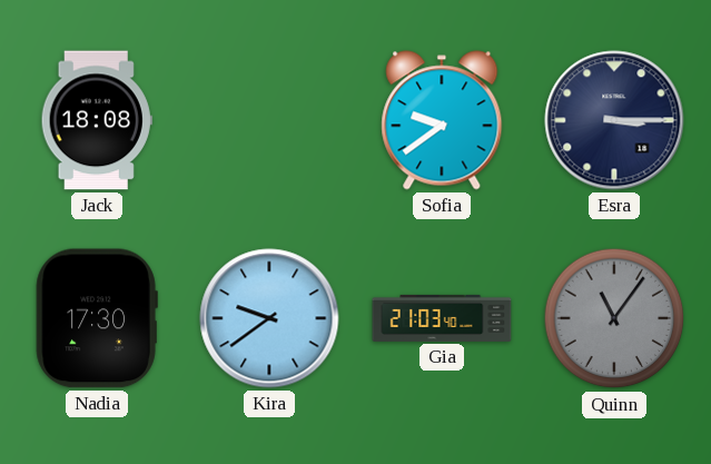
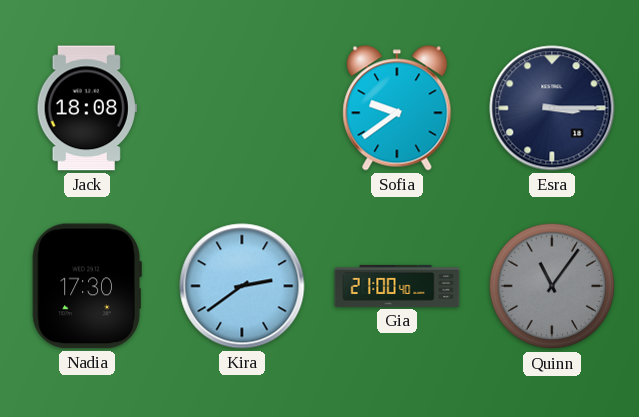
Kira: 9:39 -> 2:39 (242, 286)
Gia: 21:03 -> 21:00 (397, 286)
